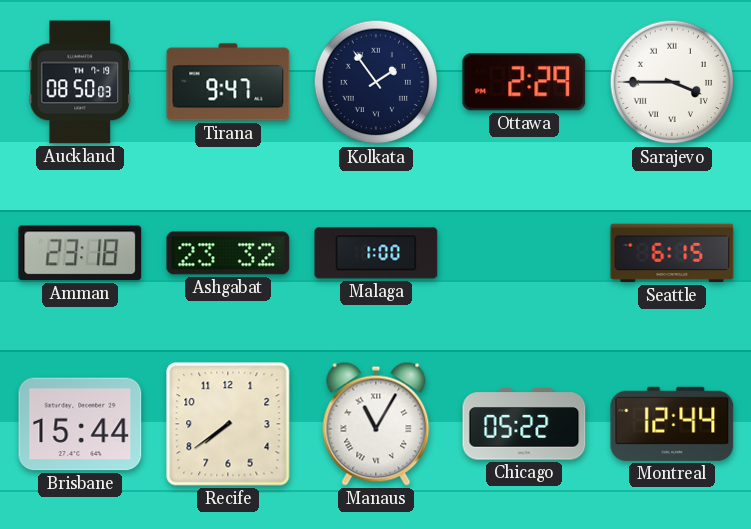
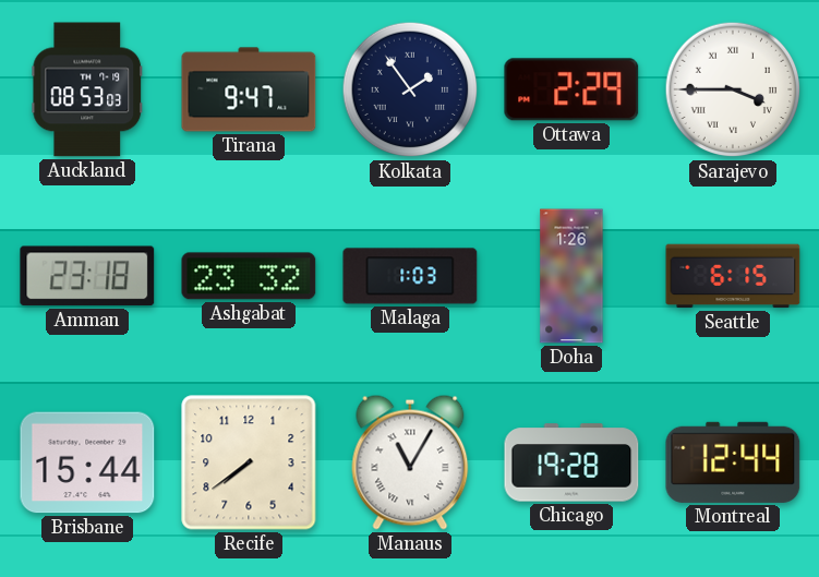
Auckland: 08:50 -> 08:53 (87, 89)
Malaga: 1:00 -> 1:03 (410, 276)
Doha: none -> 1:26 (571, 276)
Chicago: 05:22 -> 19:28 (571, 462)
